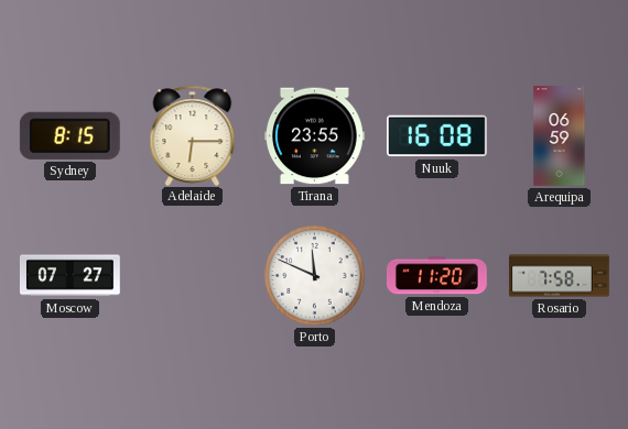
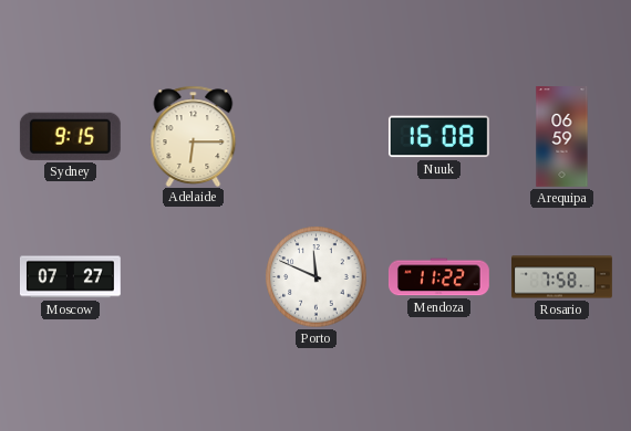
Sydney: 8:15 -> 9:15 (70, 136)
Tirana: 23:55 -> none (314, 136)
Mendoza: 11:20 -> 11:22 (438, 277)
